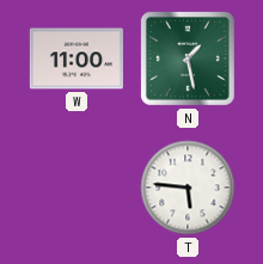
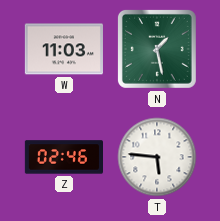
W: 11:00 -> 11:03 (64, 49)
Z: none -> 02:46 (63, 157)
